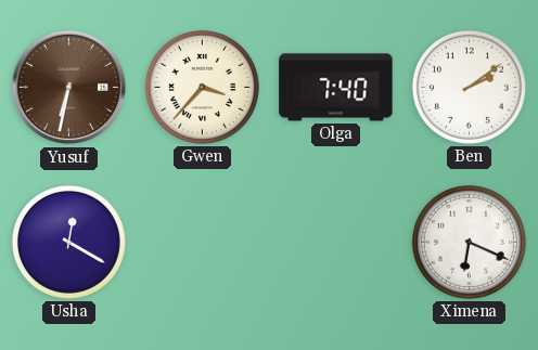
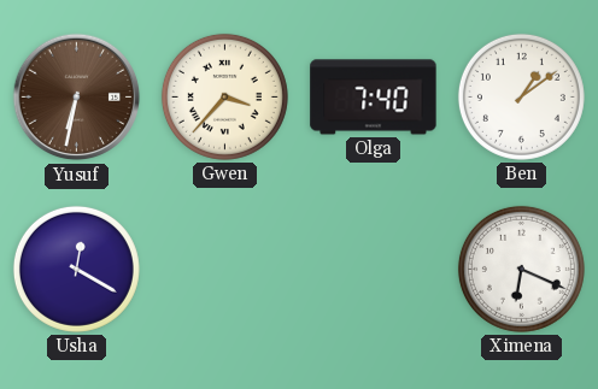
Ben: 2:09 -> 1:09 (521, 96)
